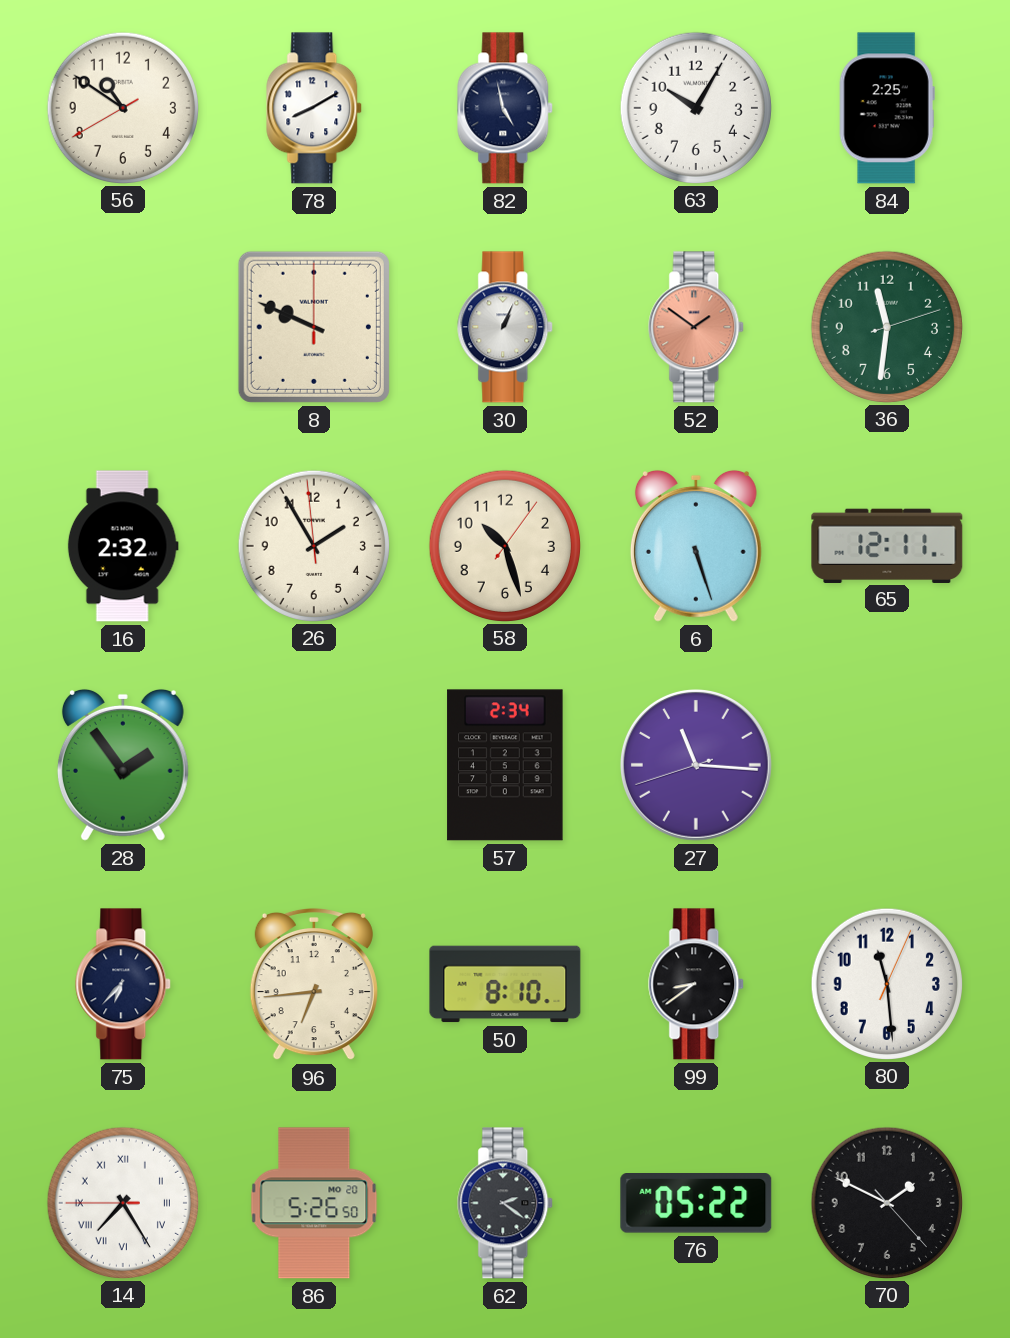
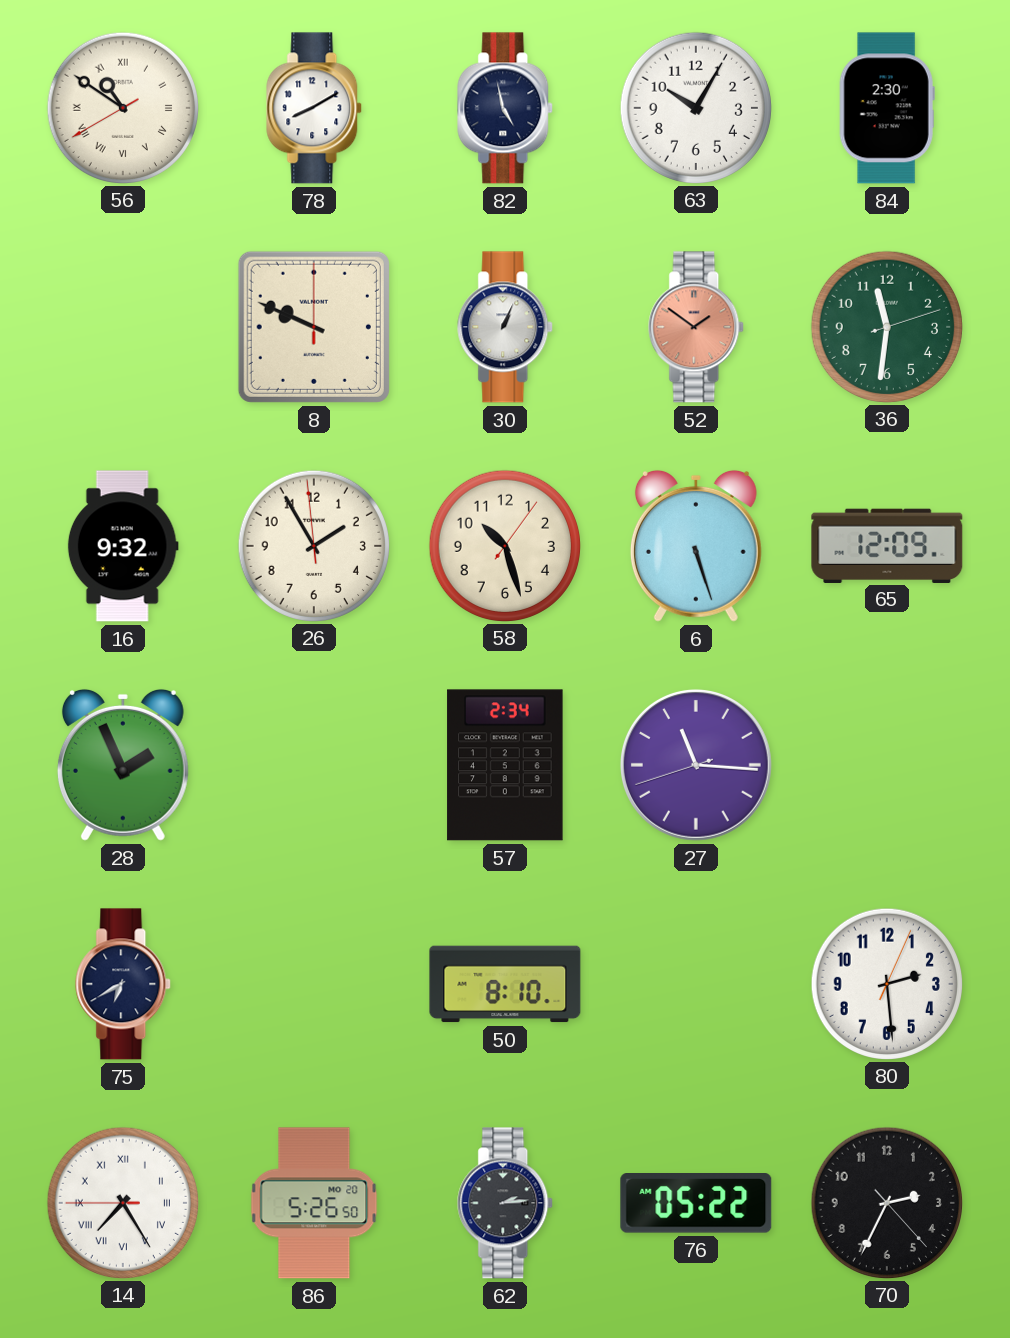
56 numerals: Arabic -> Roman (122, 107)
84: 2:25 -> 2:30 (887, 108)
16: 2:32 -> 9:32 (123, 546)
65: 12:11 -> 12:09 (887, 545)
28: 1:54 -> 1:56 (123, 765)
75: 6:37 -> 6:40 (124, 984)
96: 6:44 -> none (314, 984)
99: 8:39 -> none (697, 984)
80: 11:29 -> 2:29 (886, 983)
62: 2:21 -> 2:14 (506, 1203)
70: 1:49 -> 2:34 (886, 1202)
